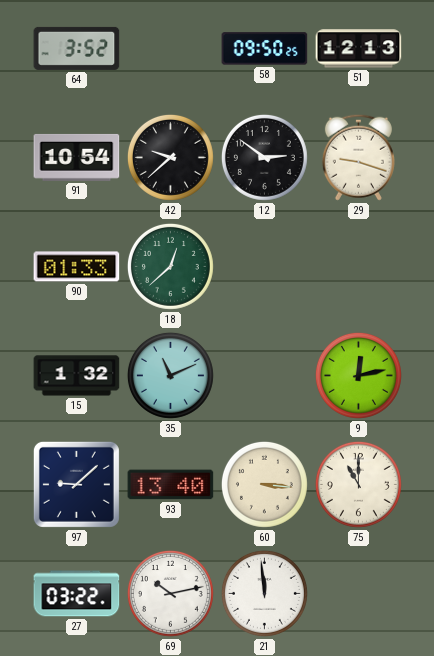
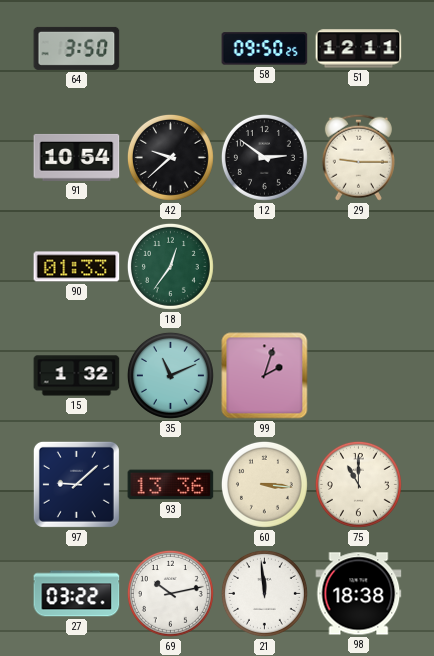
64: 3:52 -> 3:50 (77, 48)
51: 12:13 -> 12:11 (359, 49)
29: 9:18 -> 9:15 (358, 157)
18: 12:38 -> 12:36 (170, 266)
99: none -> 2:03 (265, 376)
9: 12:13 -> none (358, 375)
93: 13:40 -> 13:36 (171, 485)
98: none -> 18:38 (359, 594)
